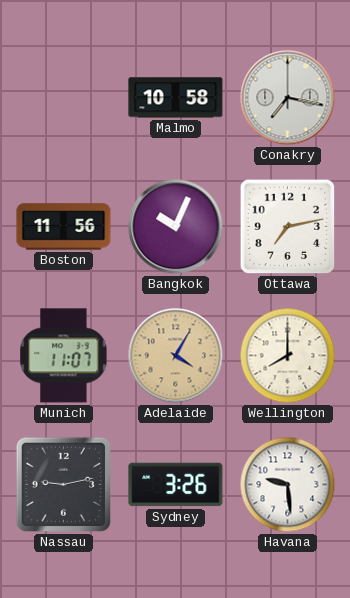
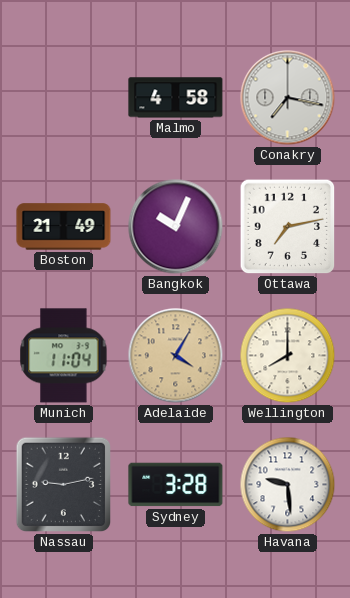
Malmo: 10:58 -> 4:58 (176, 98)
Boston: 11:56 -> 21:49 (64, 227)
Munich: 11:07 -> 11:04 (64, 356)
Sydney: 3:26 -> 3:28 (176, 485)
